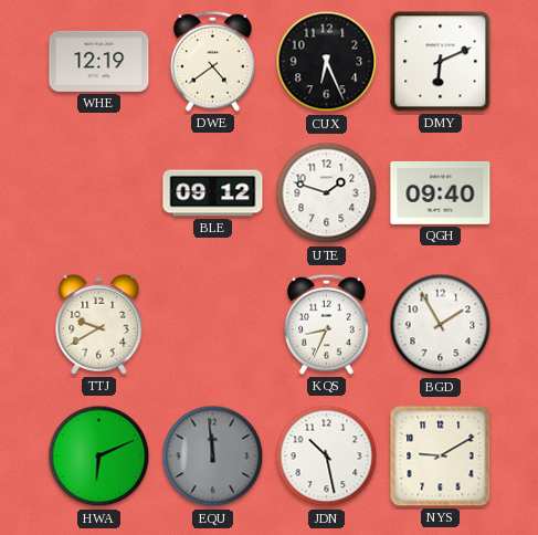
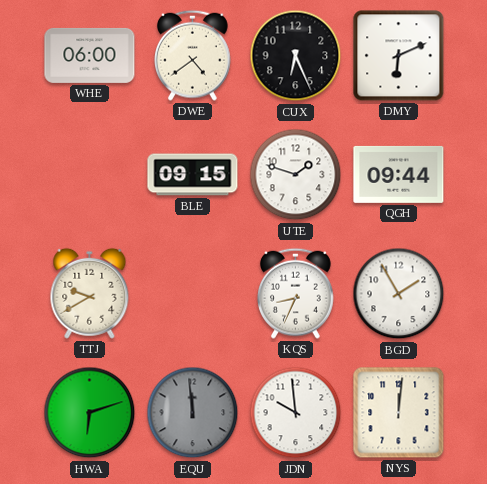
WHE: 12:19 -> 06:00 (90, 55)
BLE: 09:12 -> 09:15 (193, 175)
QGH: 09:40 -> 09:44 (399, 174)
HWA: 6:11 -> 6:12 (90, 413)
JDN: 10:28 -> 9:59 (296, 413)
NYS: 9:10 -> 12:01 (399, 413)
